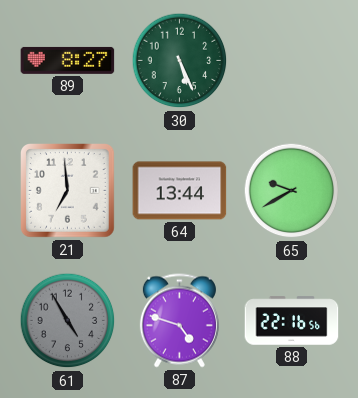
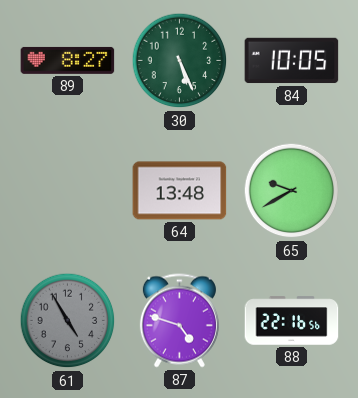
84: none -> 10:05 (292, 61)
21: 6:59 -> none (68, 191)
64: 13:44 -> 13:48 (180, 191)
